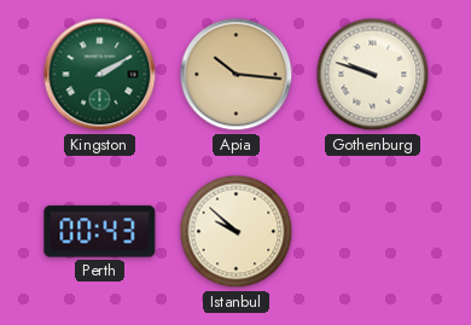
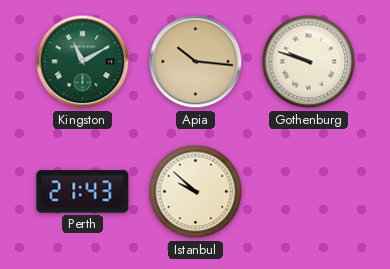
Kingston: 2:10 -> 11:10 (83, 62)
Perth: 00:43 -> 21:43 (83, 192)
